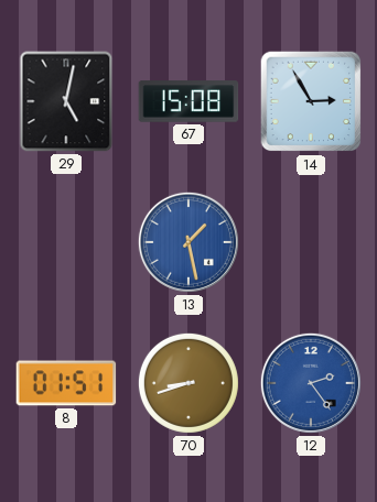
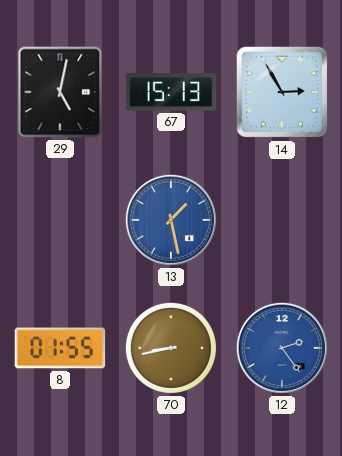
67: 15:08 -> 15:13 (171, 92)
8: 01:51 -> 01:55 (60, 348)
70: 8:42 -> 8:43 (171, 348)
